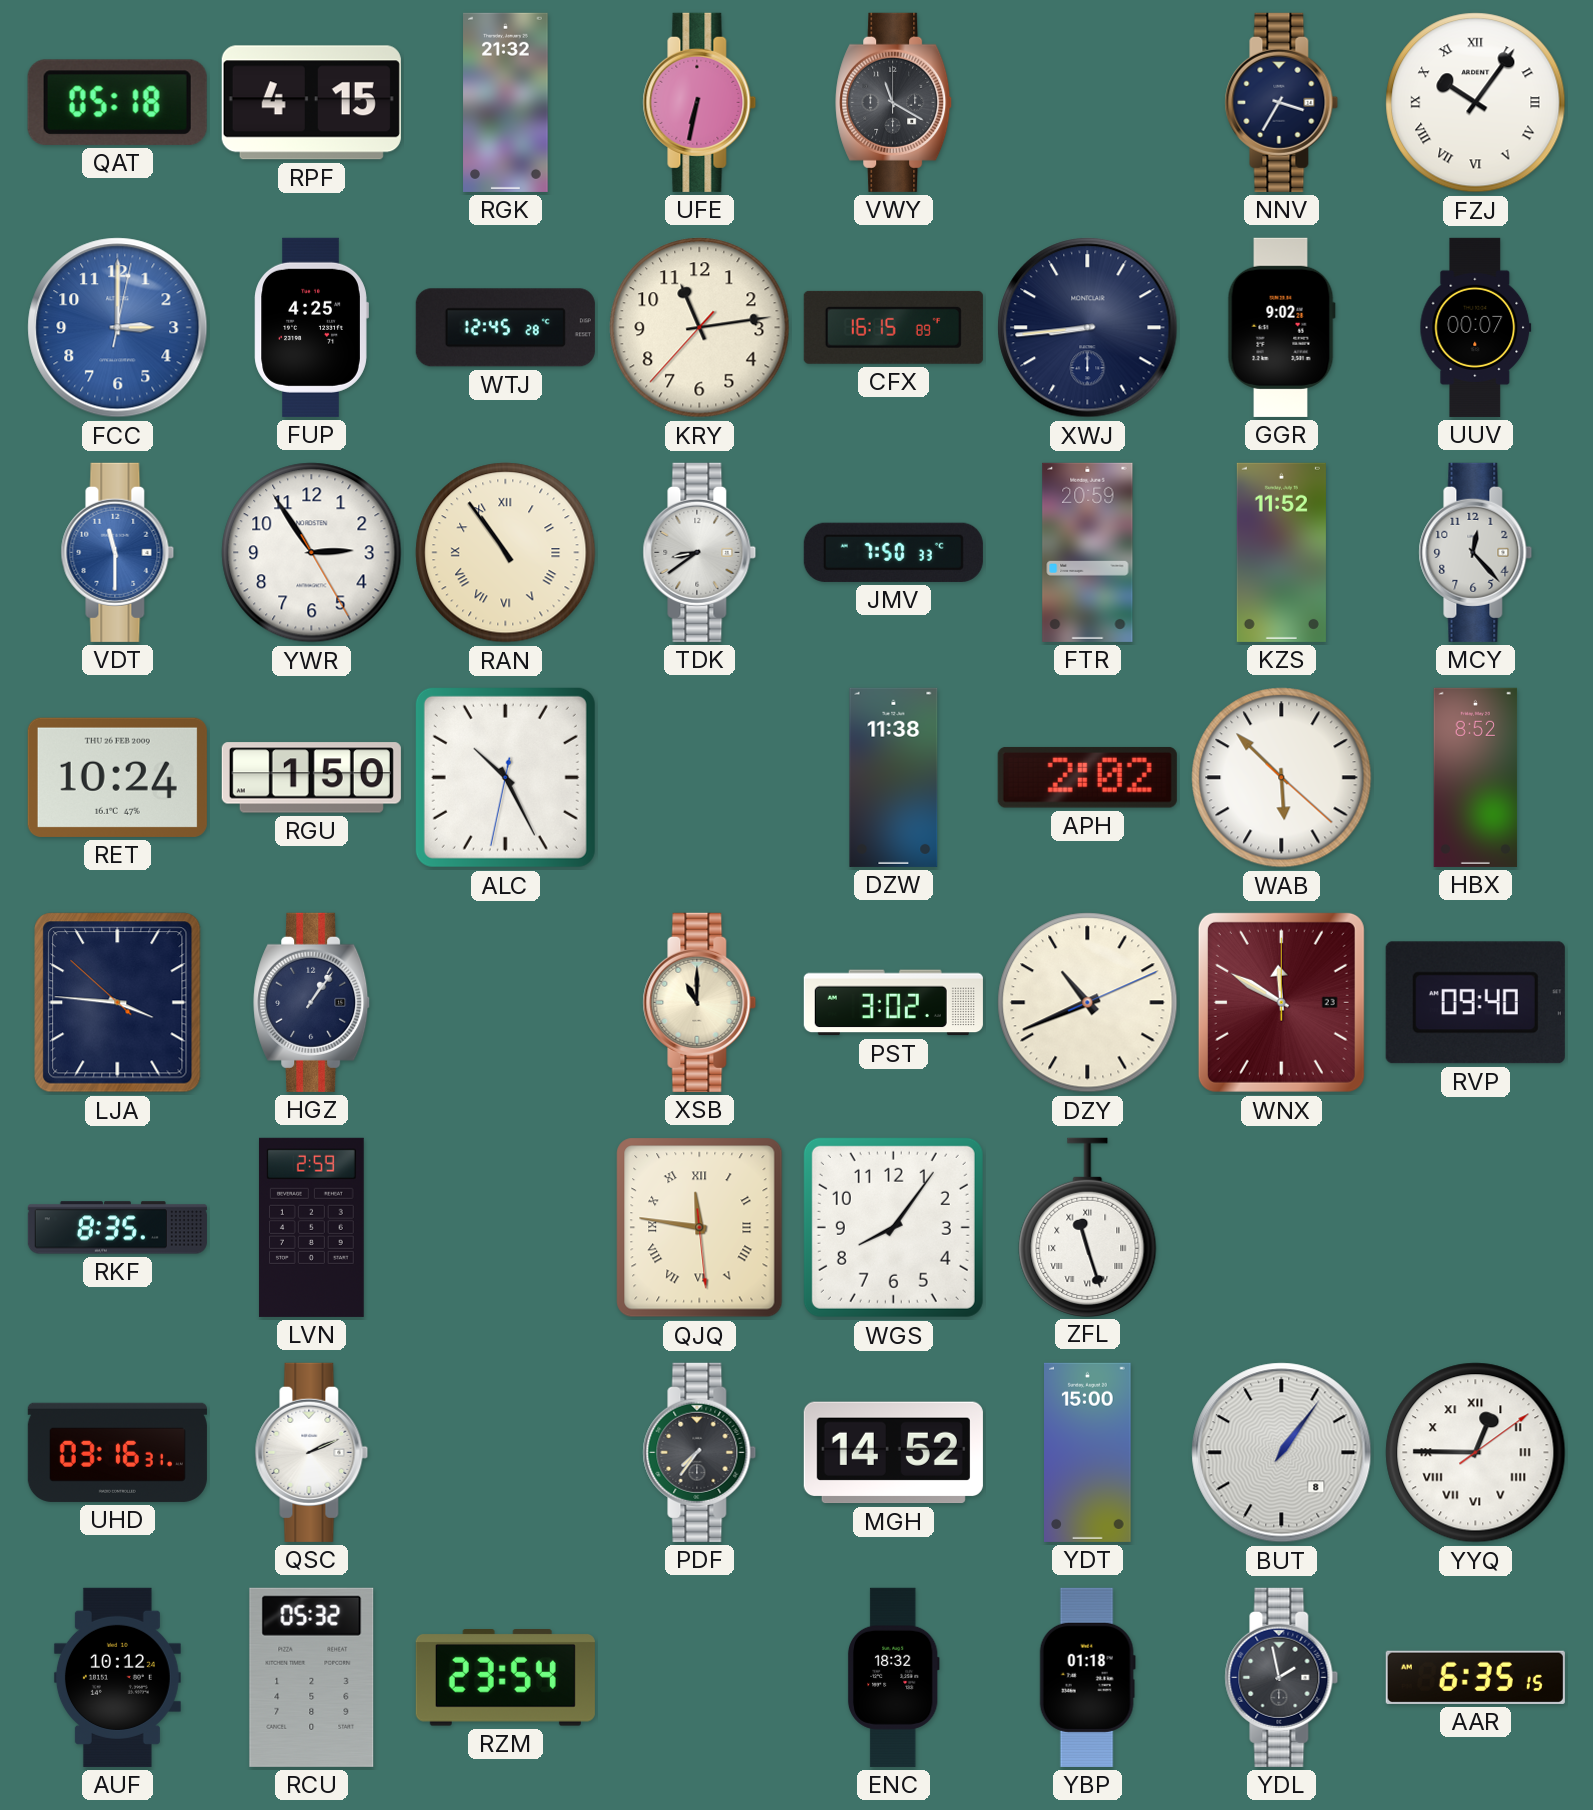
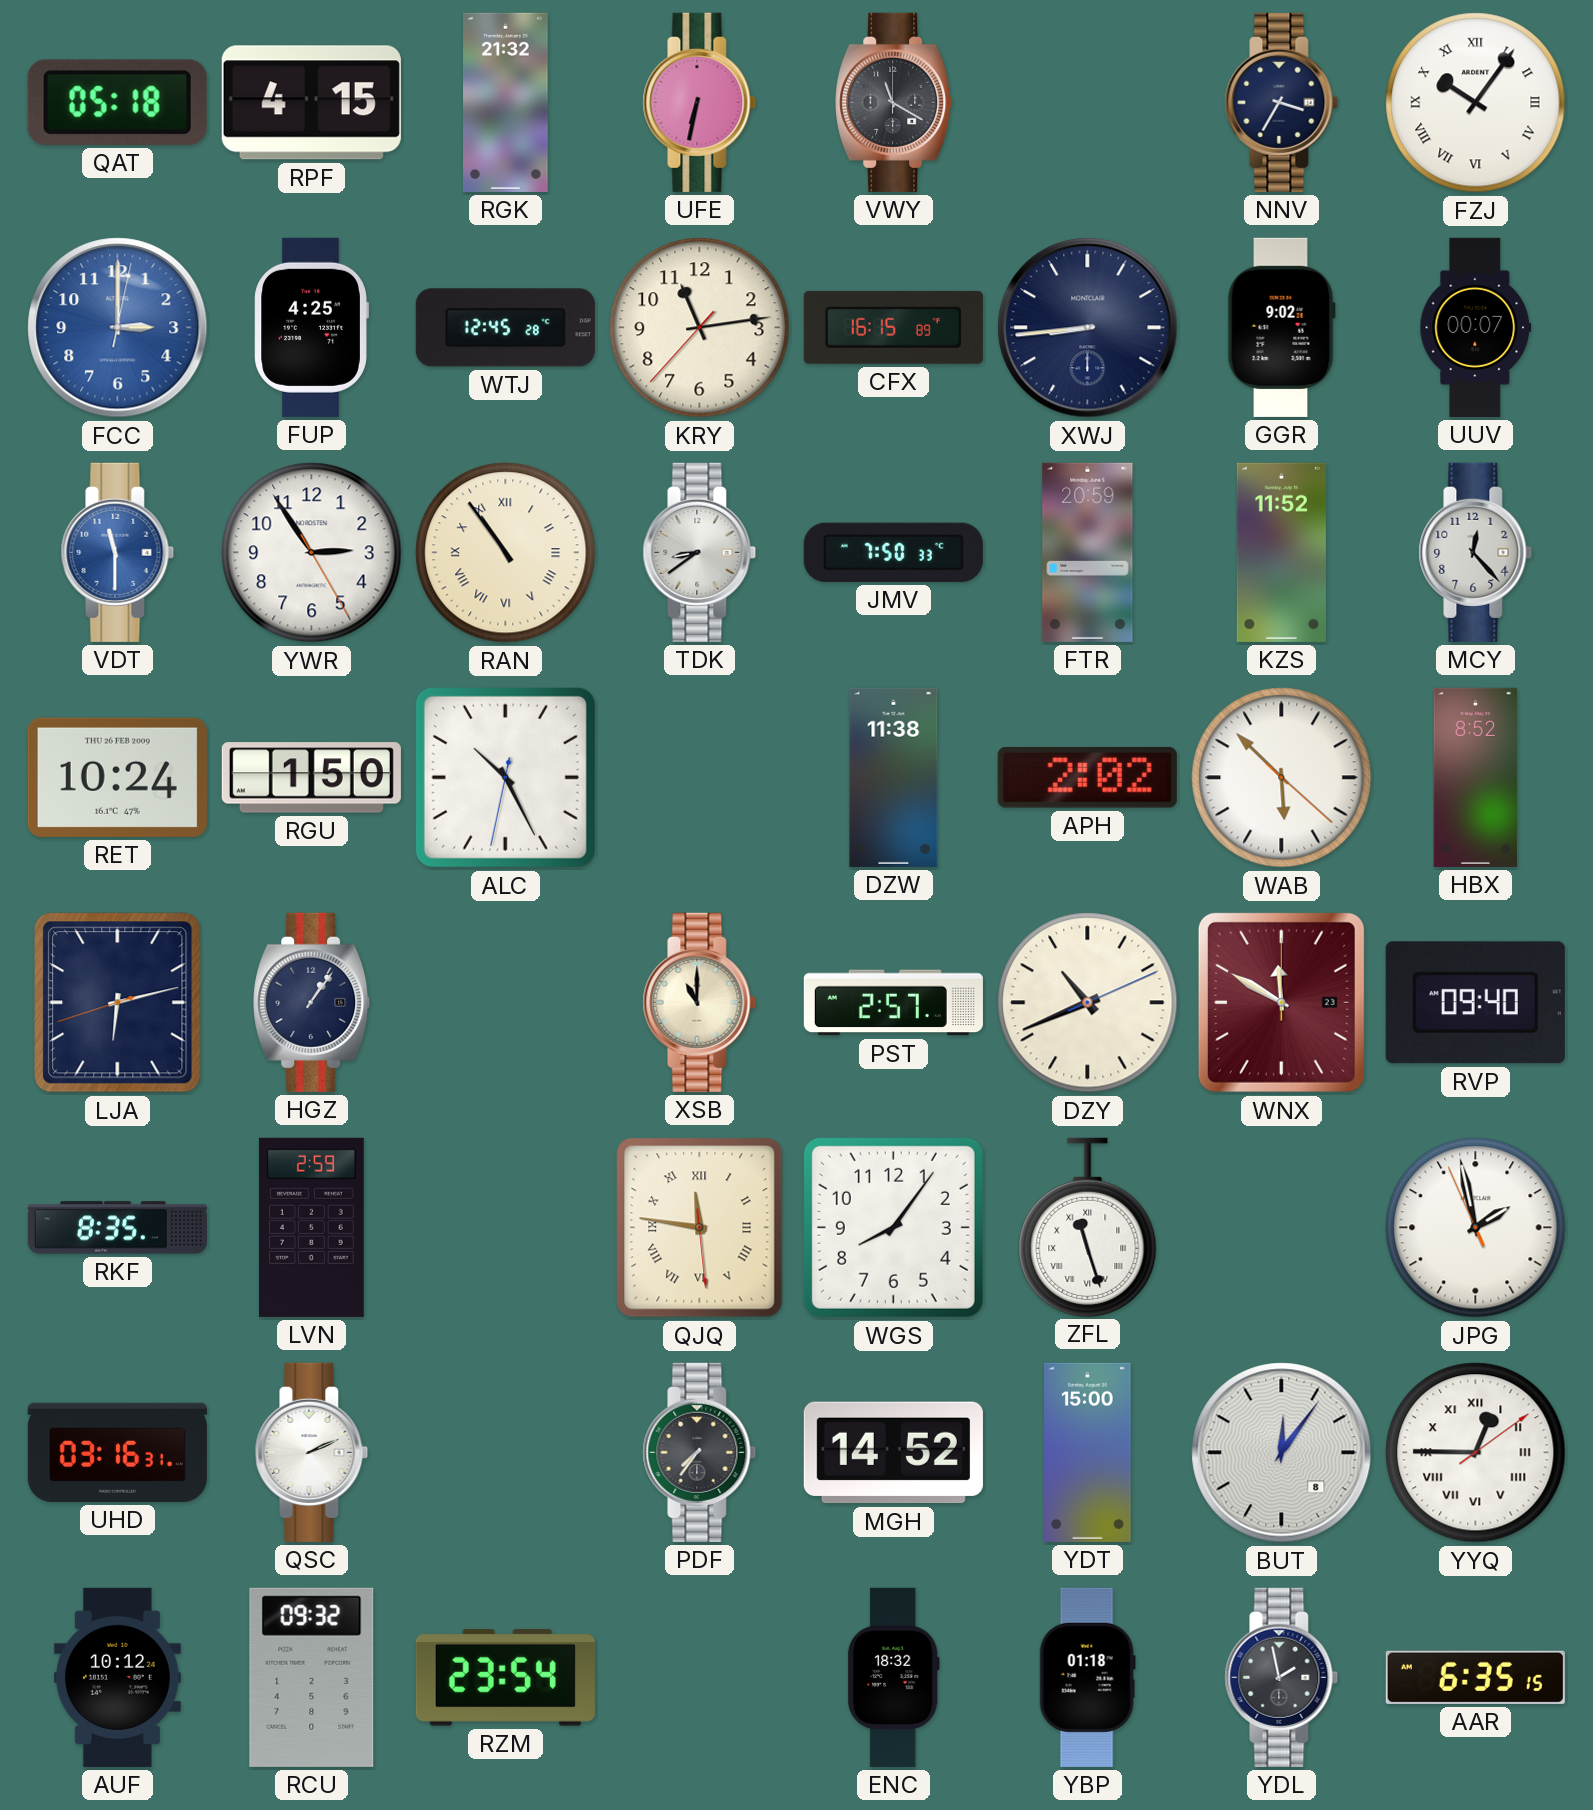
LJA: 3:45 -> 6:12 (118, 1003)
PST: 3:02 -> 2:57 (893, 1003)
JPG: none -> 1:57 (1476, 1228)
BUT: 1:06 -> 12:06 (1282, 1453)
RCU: 05:32 -> 09:32 (312, 1677)
